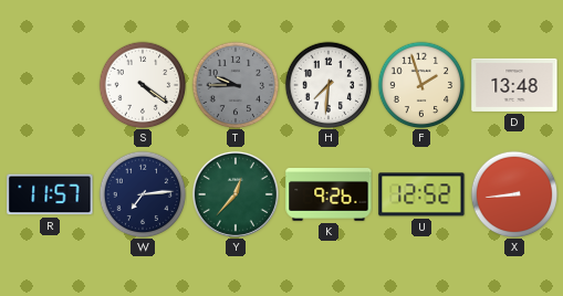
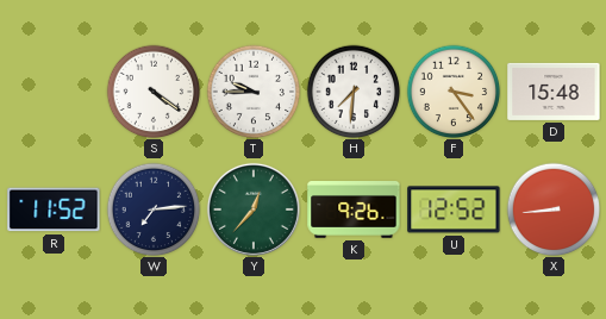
T dial: grey -> white (254, 92)
F: 1:57 -> 3:24 (454, 92)
D: 13:48 -> 15:48 (554, 92)
R: 11:57 -> 11:52 (54, 209)
